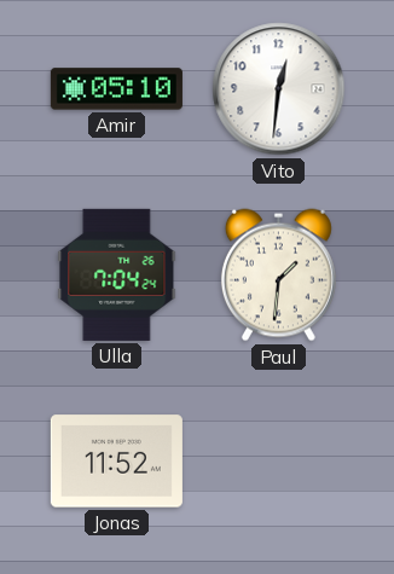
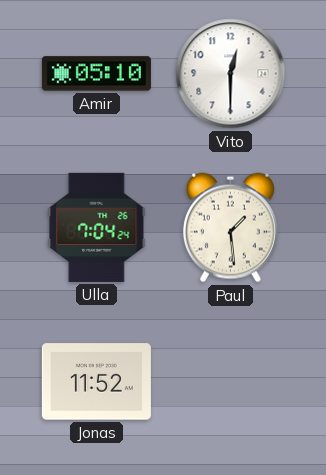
Vito: 12:31 -> 12:30 (231, 74)
Paul: 1:31 -> 1:29 (230, 228)
